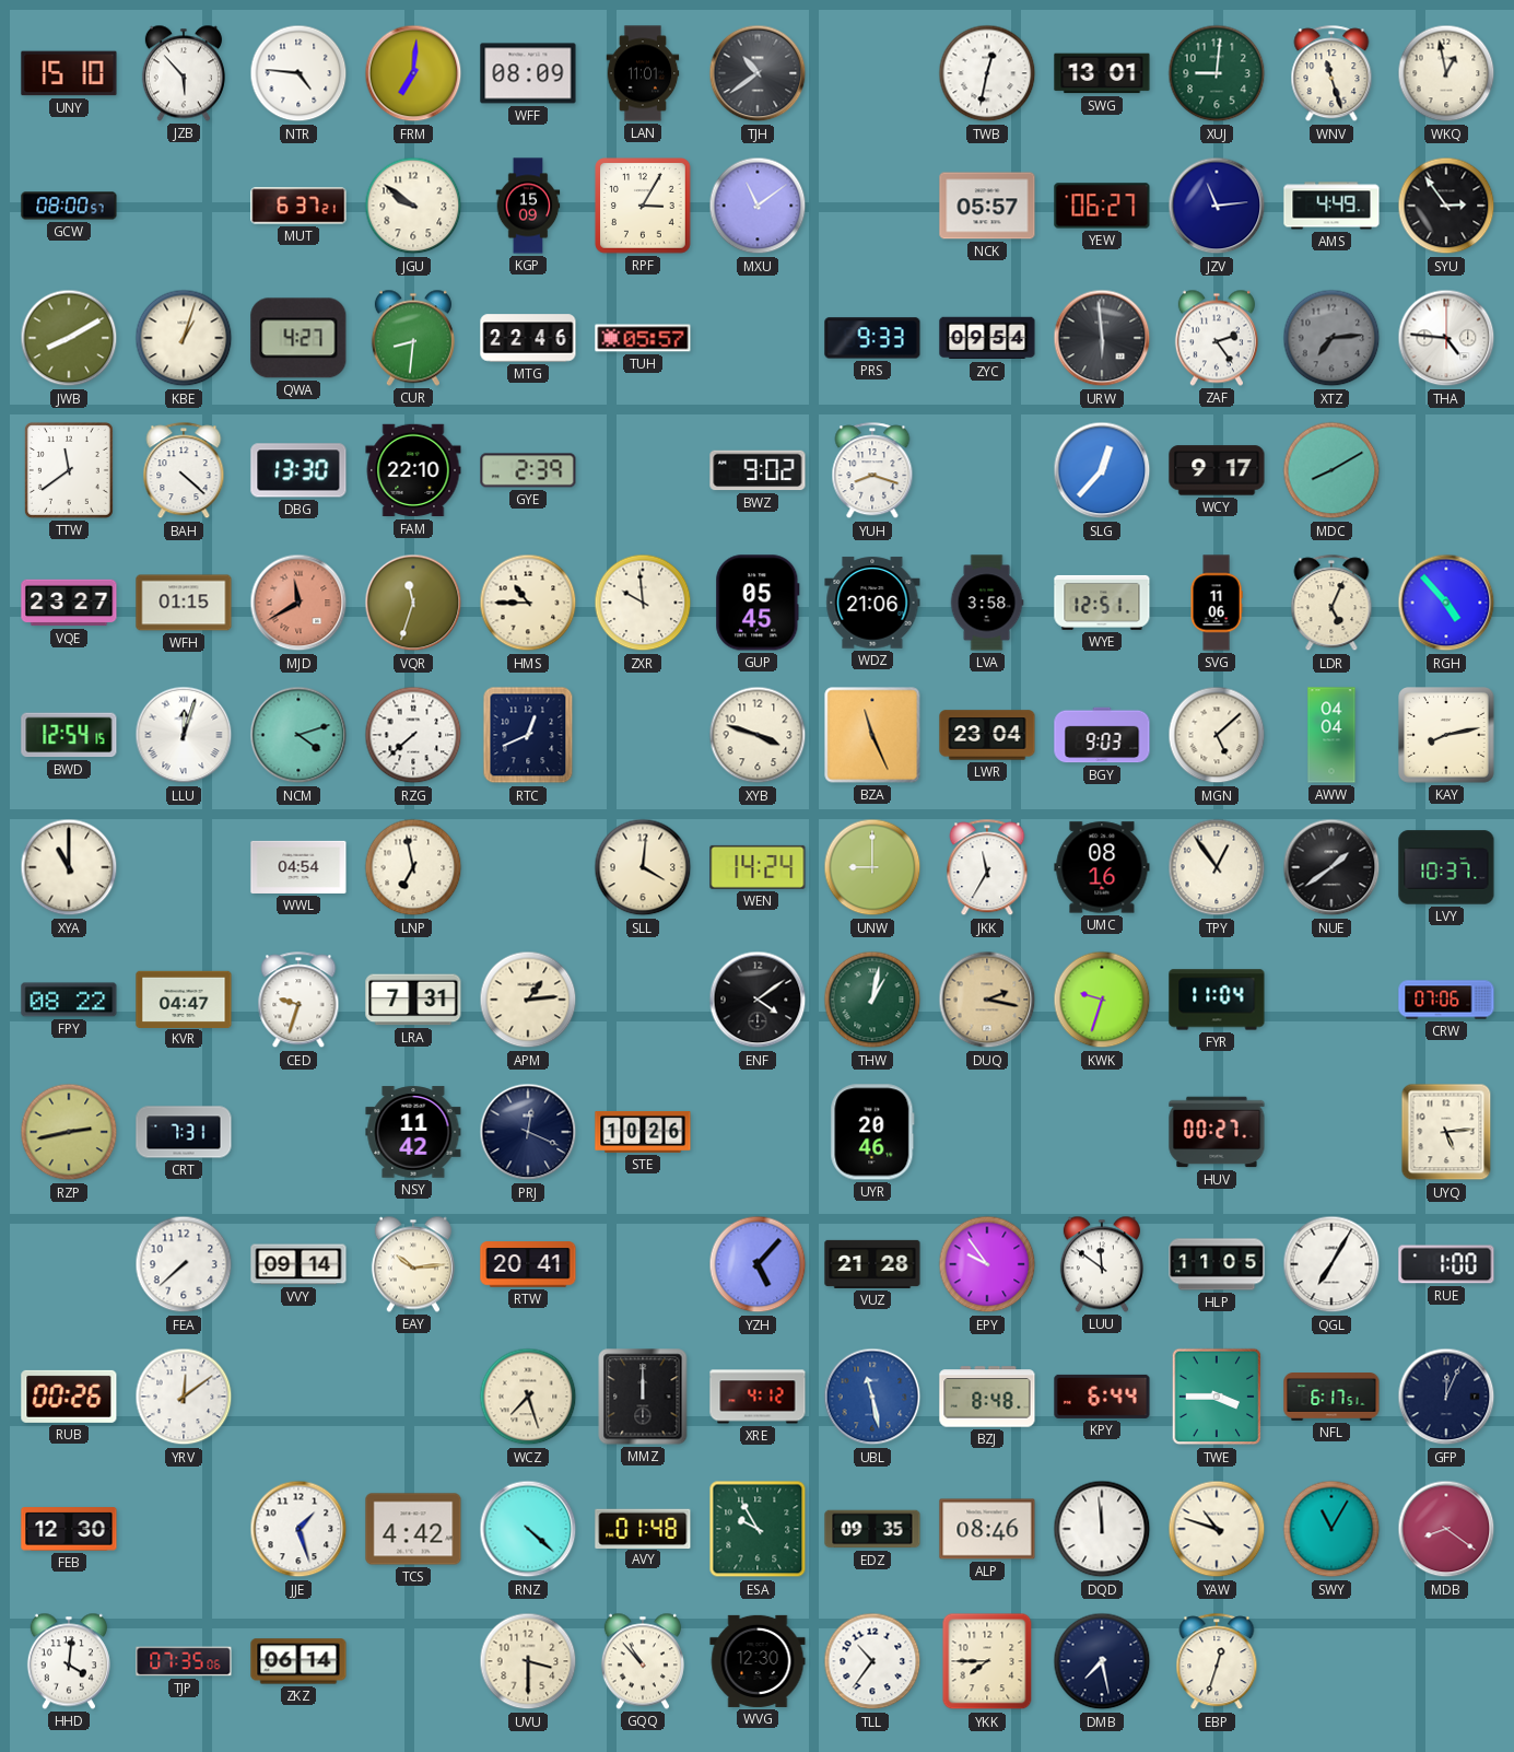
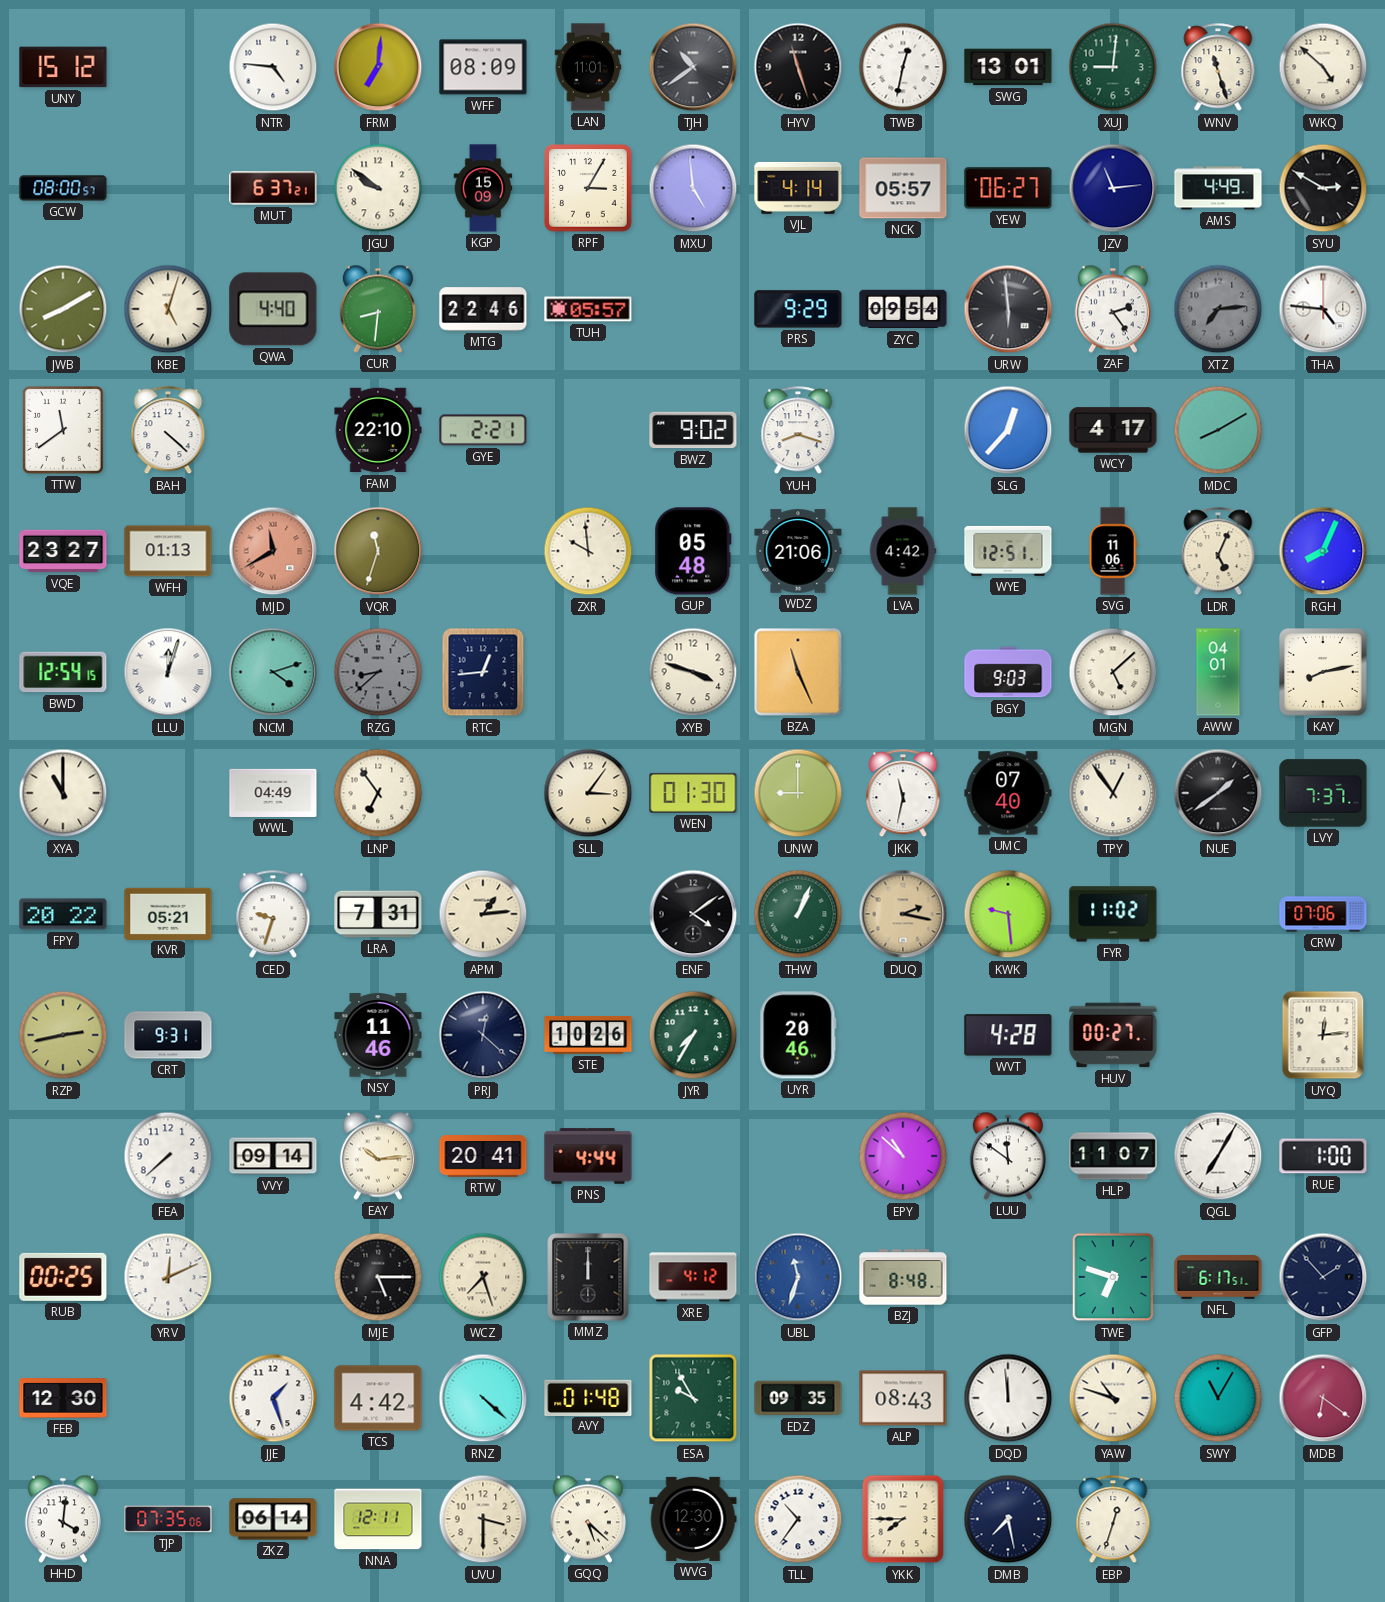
UNY: 15:10 -> 15:12 (63, 67)
JZB: 5:53 -> none (184, 73)
HYV: none -> 11:27 (798, 67)
WKQ: 12:58 -> 4:52 (1323, 67)
MXU: 11:09 -> 4:59 (693, 188)
VJL: none -> 4:14 (798, 188)
SYU: 2:54 -> 2:50 (1323, 188)
KBE: 1:03 -> 5:03 (168, 309)
QWA: 4:27 -> 4:40 (273, 309)
PRS: 9:33 -> 9:29 (798, 309)
DBG: 13:30 -> none (298, 470)
GYE: 2:39 -> 2:21 (483, 430)
WCY: 9:17 -> 4:17 (1113, 430)
WFH: 01:15 -> 01:13 (168, 551)
HMS: 10:45 -> none (528, 603)
GUP: 05:45 -> 05:48 (693, 551)
LVA: 3:58 -> 4:42 (903, 551)
RGH: 4:53 -> 8:04 (1323, 551)
RZG: 7:38 -> 8:38 (378, 672)
RZG dial: white -> grey (378, 672)
RTC: 12:41 -> 12:44 (483, 672)
LWR: 23:04 -> none (987, 735)
AWW: 04:04 -> 04:01 (1218, 672)
WWL: 04:54 -> 04:49 (273, 793)
LNP: 6:58 -> 6:54 (378, 793)
SLL: 4:01 -> 3:06 (588, 793)
WEN: 14:24 -> 01:30 (693, 793)
JKK: 11:35 -> 11:32 (903, 794)
UMC: 08:16 -> 07:40 (1008, 793)
LVY: 10:37 -> 7:37 (1323, 793)
FPY: 08:22 -> 20:22 (63, 914)
KVR: 04:47 -> 05:21 (168, 913)
THW: 1:02 -> 1:04 (798, 914)
KWK: 9:33 -> 9:29 (1008, 914)
FYR: 11:04 -> 11:02 (1113, 914)
CRT: 7:31 -> 9:31 (168, 1035)
NSY: 11:42 -> 11:46 (378, 1035)
PRJ: 12:19 -> 12:22 (483, 1035)
JYR: none -> 7:35 (693, 1035)
WVT: none -> 4:28 (1008, 1035)
UYQ: 5:14 -> 12:14 (1323, 1035)
PNS: none -> 4:44 (588, 1156)
YZH: 5:07 -> none (758, 1264)
VUZ: 21:28 -> none (872, 1264)
EPY: 9:54 -> 10:52 (903, 1156)
HLP: 11:05 -> 11:07 (1113, 1156)
RUB: 00:26 -> 00:25 (63, 1277)
YRV: 12:09 -> 12:11 (168, 1277)
MJE: none -> 5:15 (378, 1277)
UBL: 11:28 -> 11:33 (798, 1277)
KPY: 6:44 -> none (1102, 1397)
TWE: 3:45 -> 6:48 (1113, 1277)
GFP: 12:04 -> 1:53 (1323, 1277)
ALP: 08:46 -> 08:43 (903, 1398)
MDB: 8:21 -> 6:21 (1323, 1398)
NNA: none -> 12:11 (378, 1519)
GQQ: 10:53 -> 5:22 (588, 1519)
